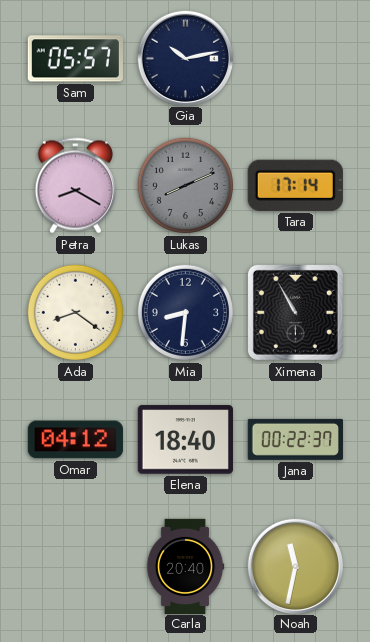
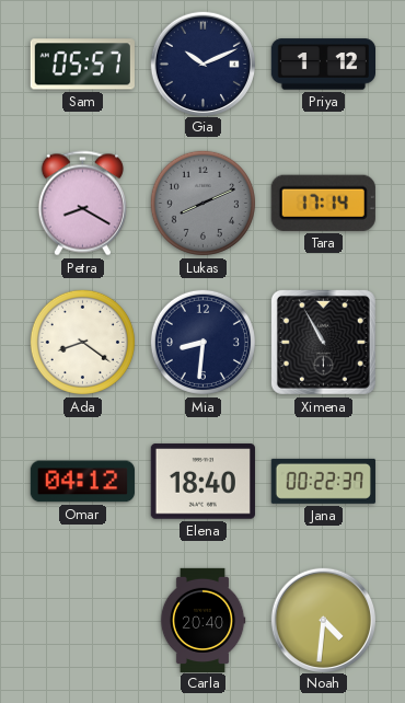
Gia: 10:13 -> 10:11 (202, 64)
Priya: none -> 1:12 (323, 65)
Noah: 11:32 -> 4:31 (323, 620)
